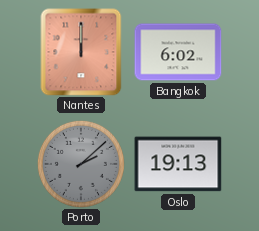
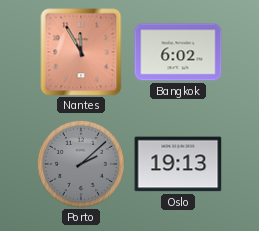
Nantes: 12:00 -> 11:55 (81, 52)
